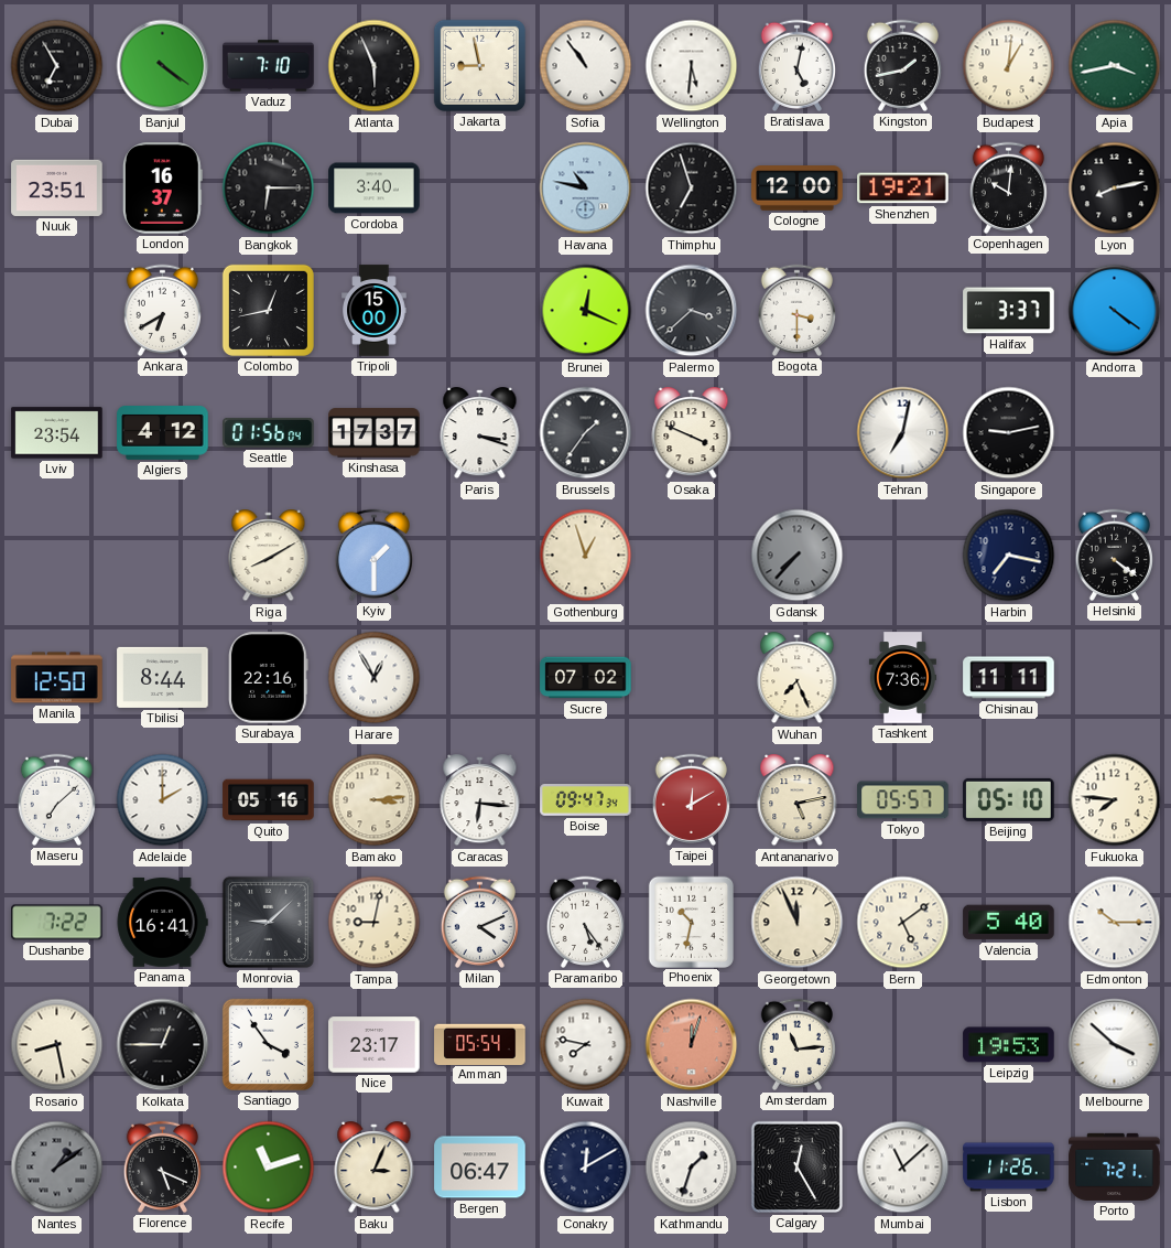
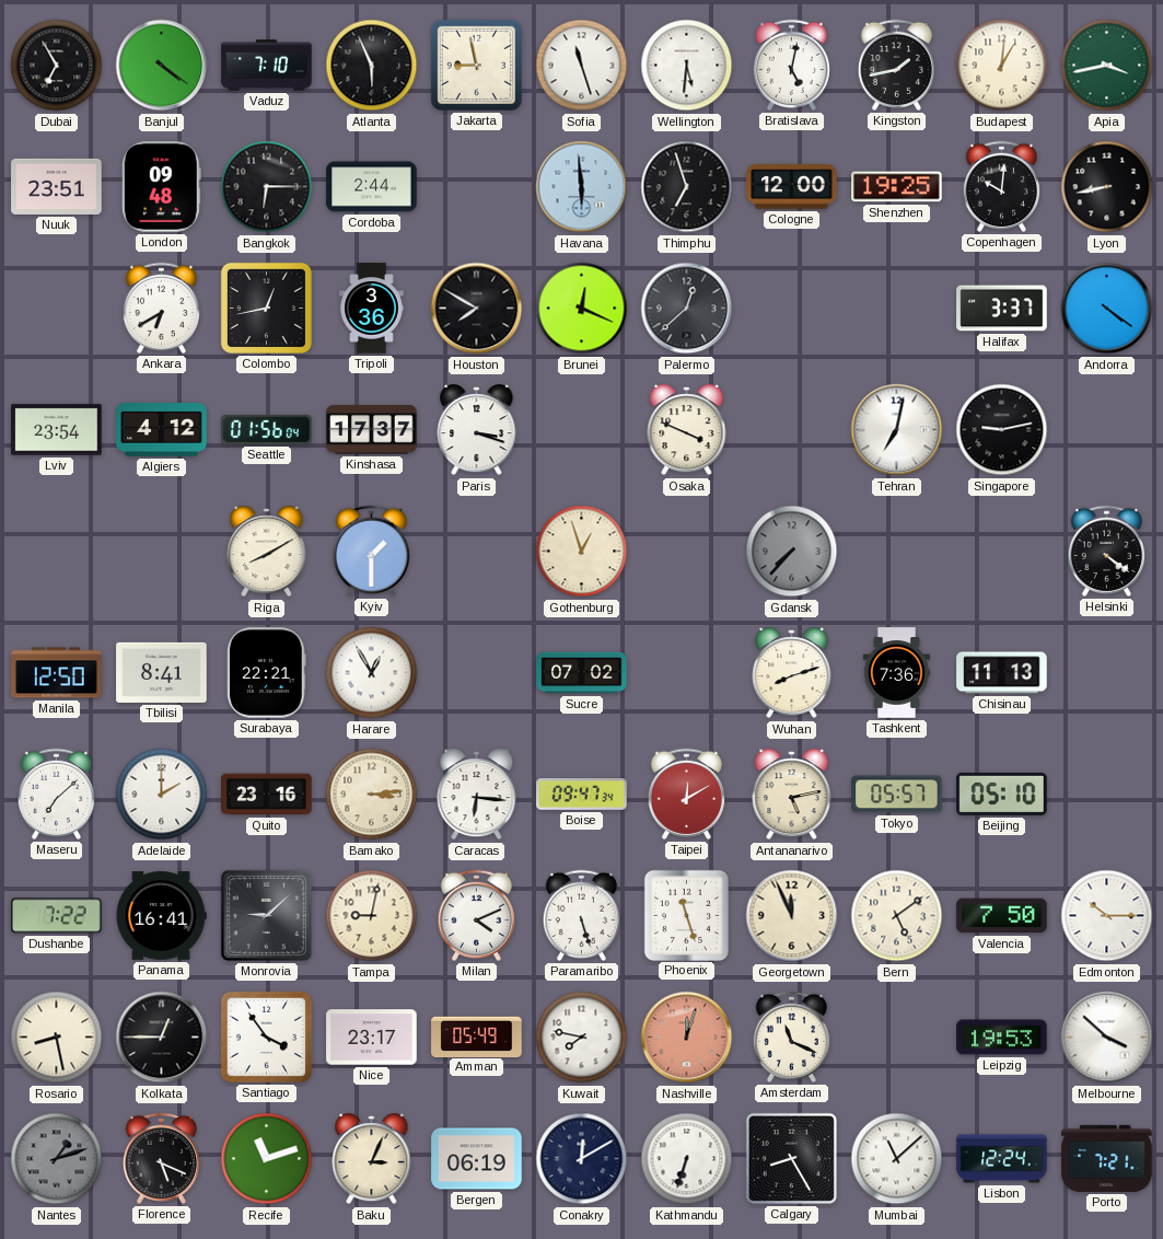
Sofia: 10:54 -> 11:27 (582, 66)
London: 16:37 -> 09:48 (161, 187)
Cordoba: 3:40 -> 2:44 (372, 187)
Havana: 10:47 -> 5:59 (582, 187)
Shenzhen: 19:21 -> 19:25 (897, 187)
Lyon: 8:13 -> 8:43 (1107, 187)
Tripoli: 15:00 -> 3:36 (372, 309)
Houston: none -> 7:50 (477, 309)
Palermo: 3:38 -> 12:38 (687, 309)
Bogota: 3:30 -> none (796, 310)
Brussels: 1:36 -> none (586, 433)
Harbin: 7:17 -> none (1009, 556)
Tbilisi: 8:44 -> 8:41 (162, 672)
Surabaya: 22:16 -> 22:21 (267, 673)
Wuhan: 7:26 -> 8:12 (792, 673)
Chisinau: 11:11 -> 11:13 (1002, 673)
Quito: 05:16 -> 23:16 (267, 795)
Fukuoka: 7:46 -> none (1115, 800)
Paramaribo: 5:24 -> 5:27 (581, 915)
Phoenix: 10:32 -> 11:27 (686, 915)
Valencia: 5:40 -> 7:50 (1002, 916)
Amman: 05:54 -> 05:49 (477, 1037)
Amsterdam: 11:14 -> 11:19 (791, 1037)
Nantes: 1:09 -> 1:12 (57, 1159)
Bergen: 06:47 -> 06:19 (477, 1159)
Kathmandu: 1:33 -> 6:33 (687, 1159)
Calgary: 12:25 -> 8:25 (791, 1158)
Lisbon: 11:26 -> 12:24 (1002, 1159)
